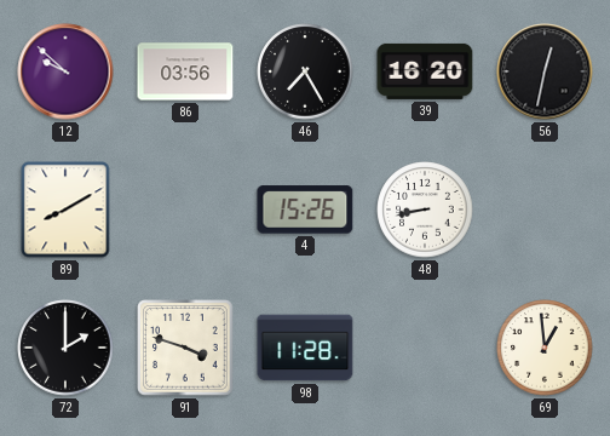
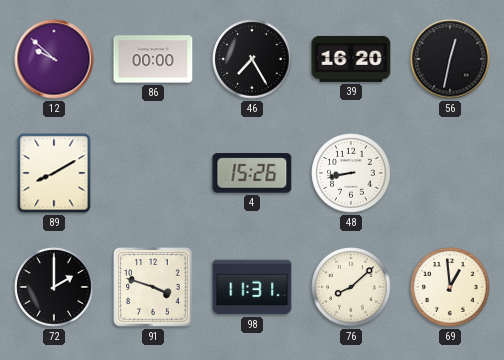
86: 03:56 -> 00:00 (153, 59)
98: 11:28 -> 11:31 (252, 287)
76: none -> 8:08 (351, 287)
